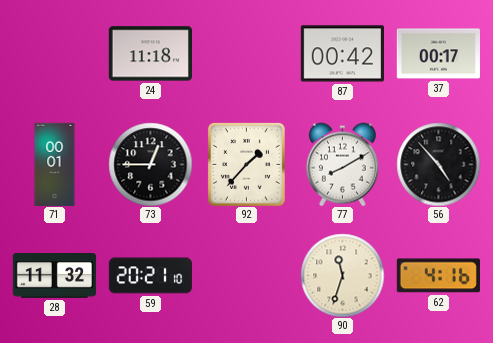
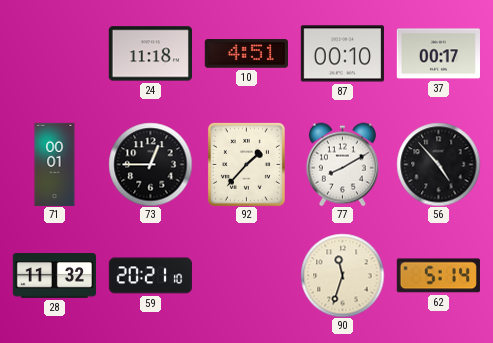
10: none -> 4:51 (246, 54)
87: 00:42 -> 00:10 (342, 54)
62: 4:16 -> 5:14 (438, 276)
